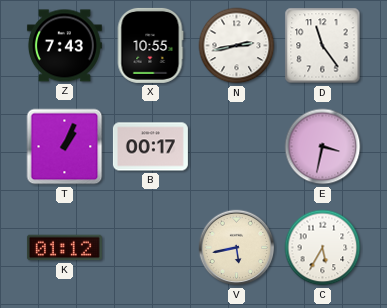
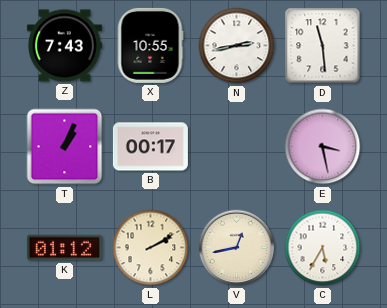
D: 11:24 -> 11:29 (323, 46)
E: 3:32 -> 3:28 (323, 147)
L: none -> 2:10 (151, 248)
V: 5:43 -> 12:43 (237, 248)
